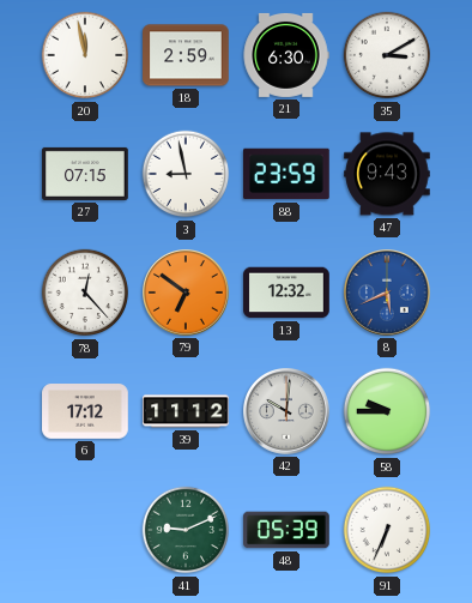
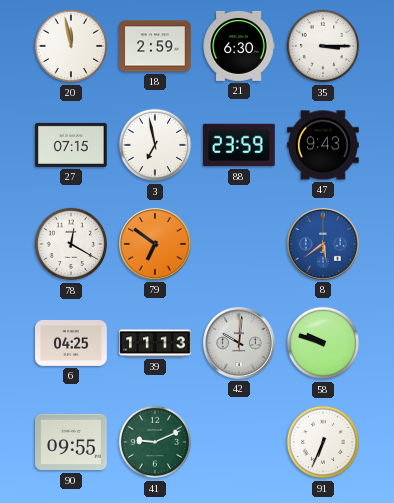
35: 3:10 -> 3:15 (323, 46)
3: 8:58 -> 6:58 (155, 145)
78: 12:23 -> 12:20 (71, 244)
13: 12:32 -> none (286, 293)
8: 5:41 -> 5:39 (324, 245)
6: 17:12 -> 04:25 (71, 344)
39: 11:12 -> 11:13 (155, 343)
58: 9:45 -> 9:48 (323, 343)
90: none -> 09:55 (71, 442)
48: 05:39 -> none (286, 530)
